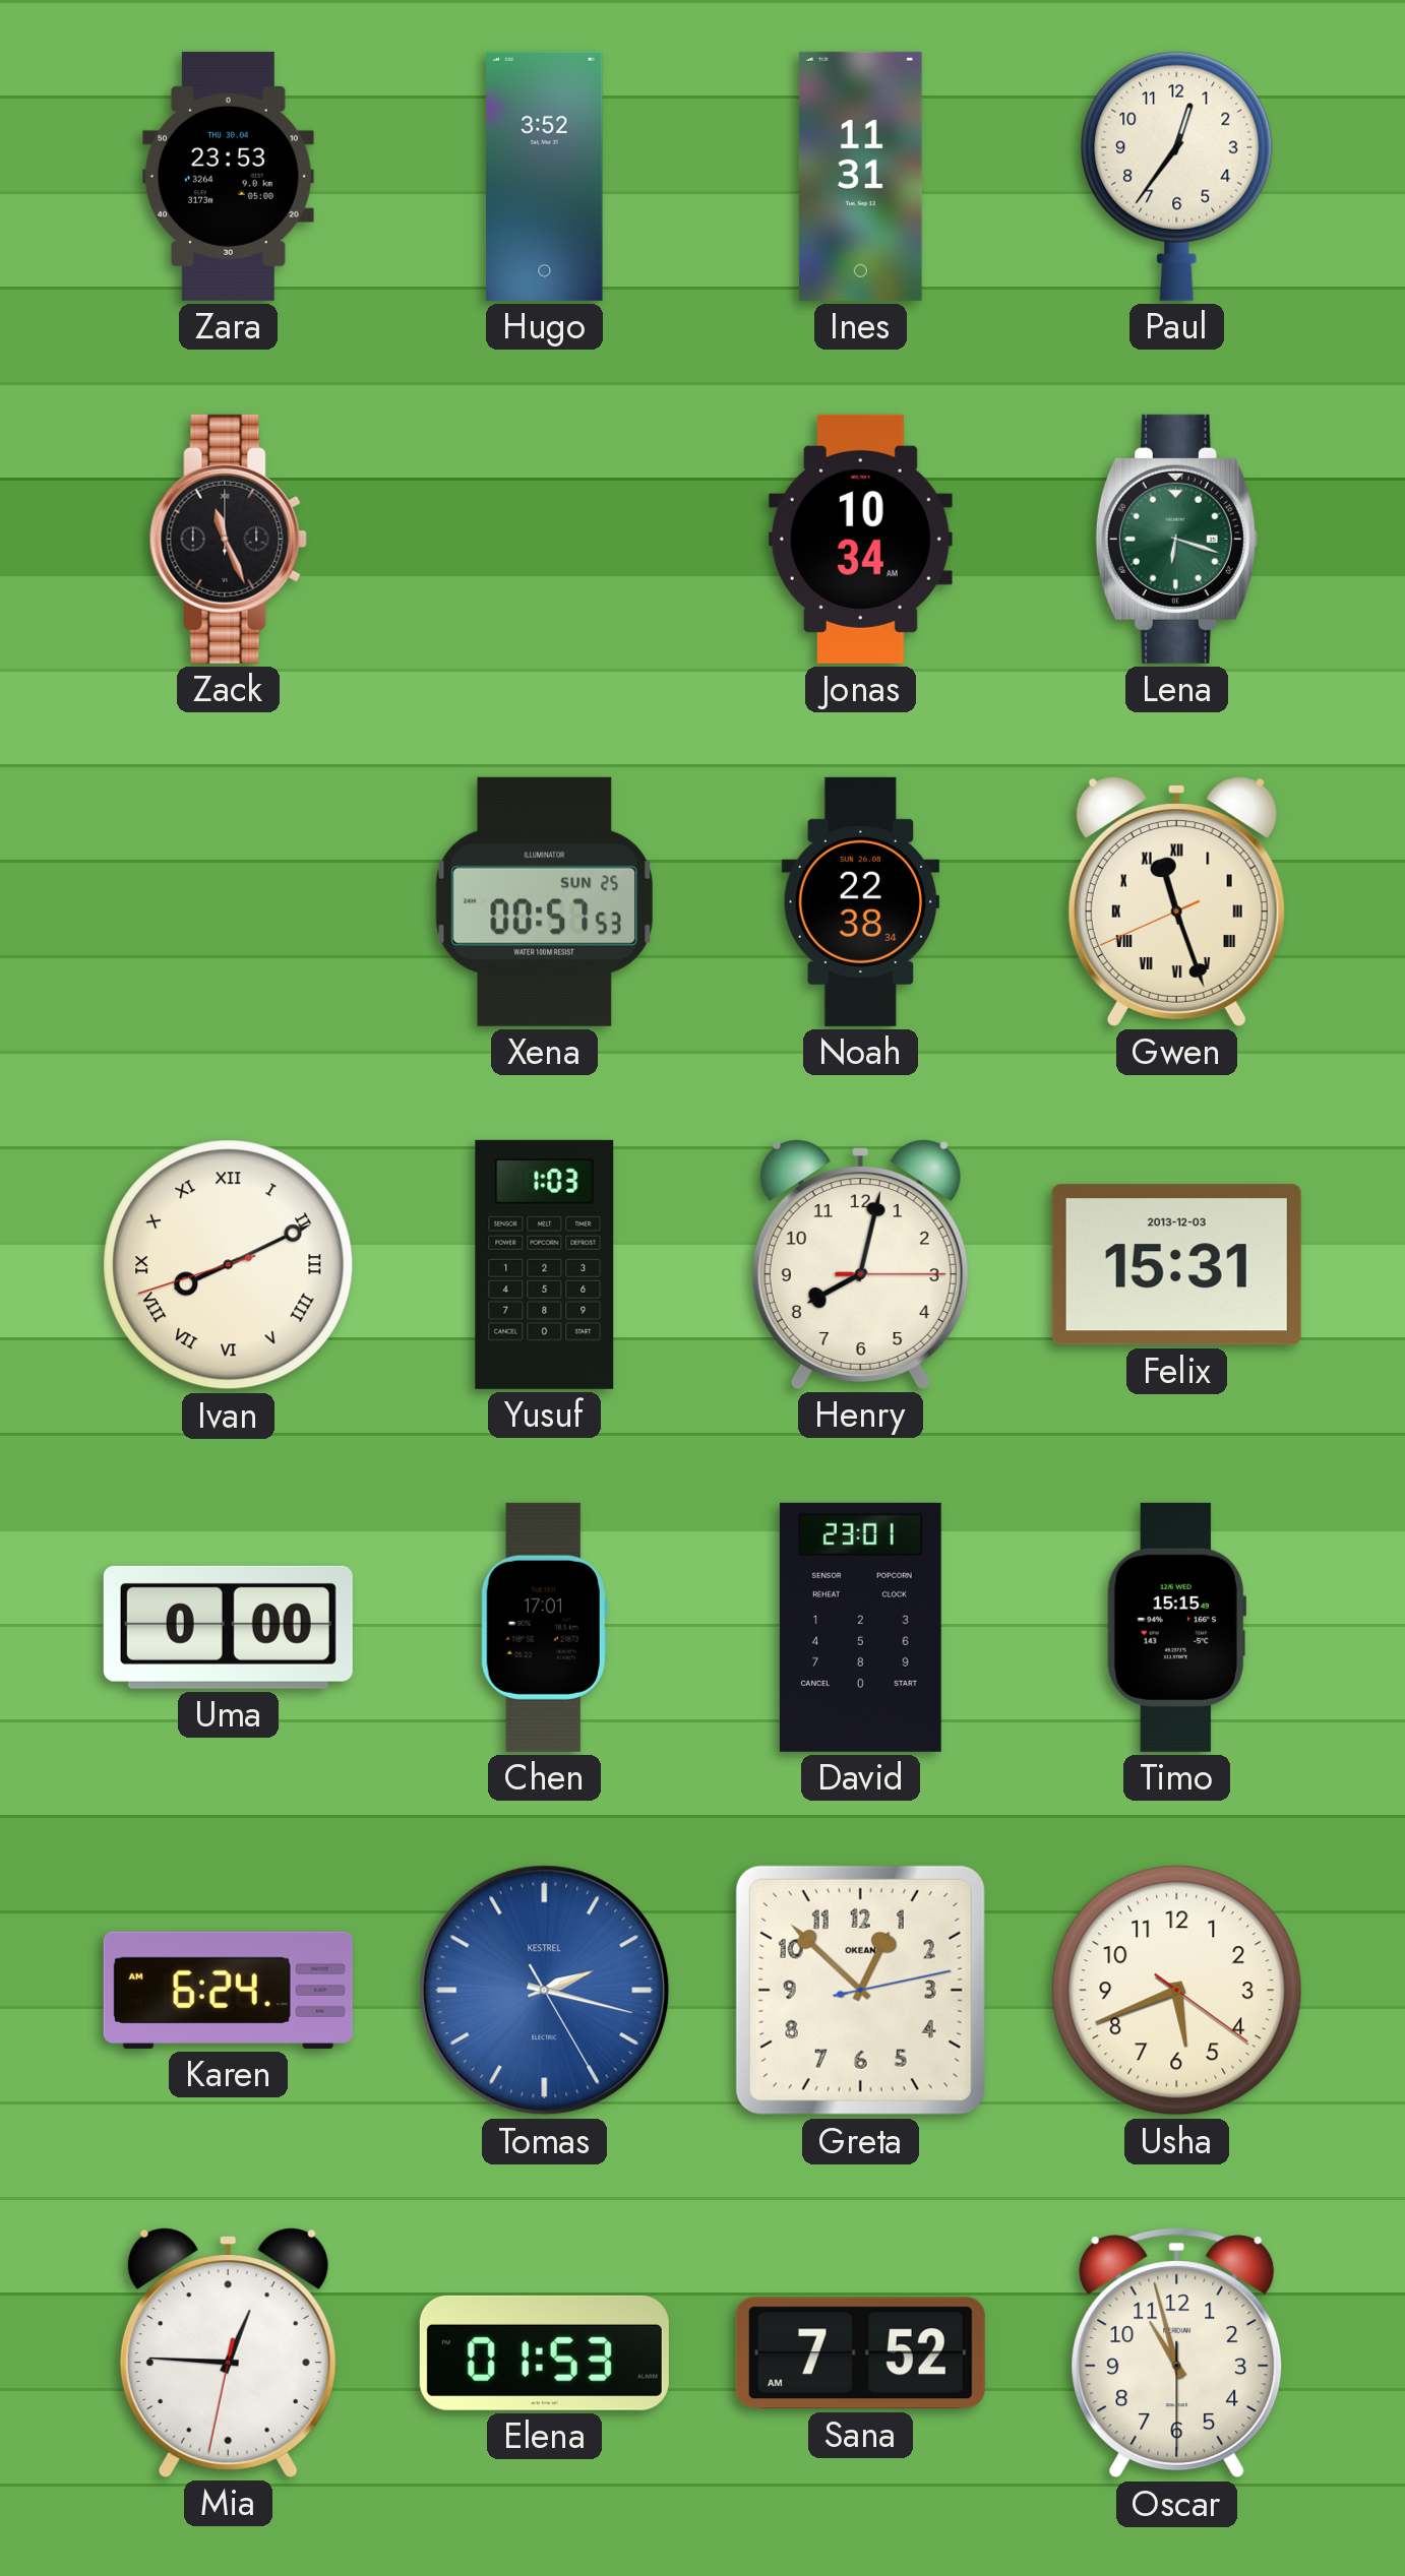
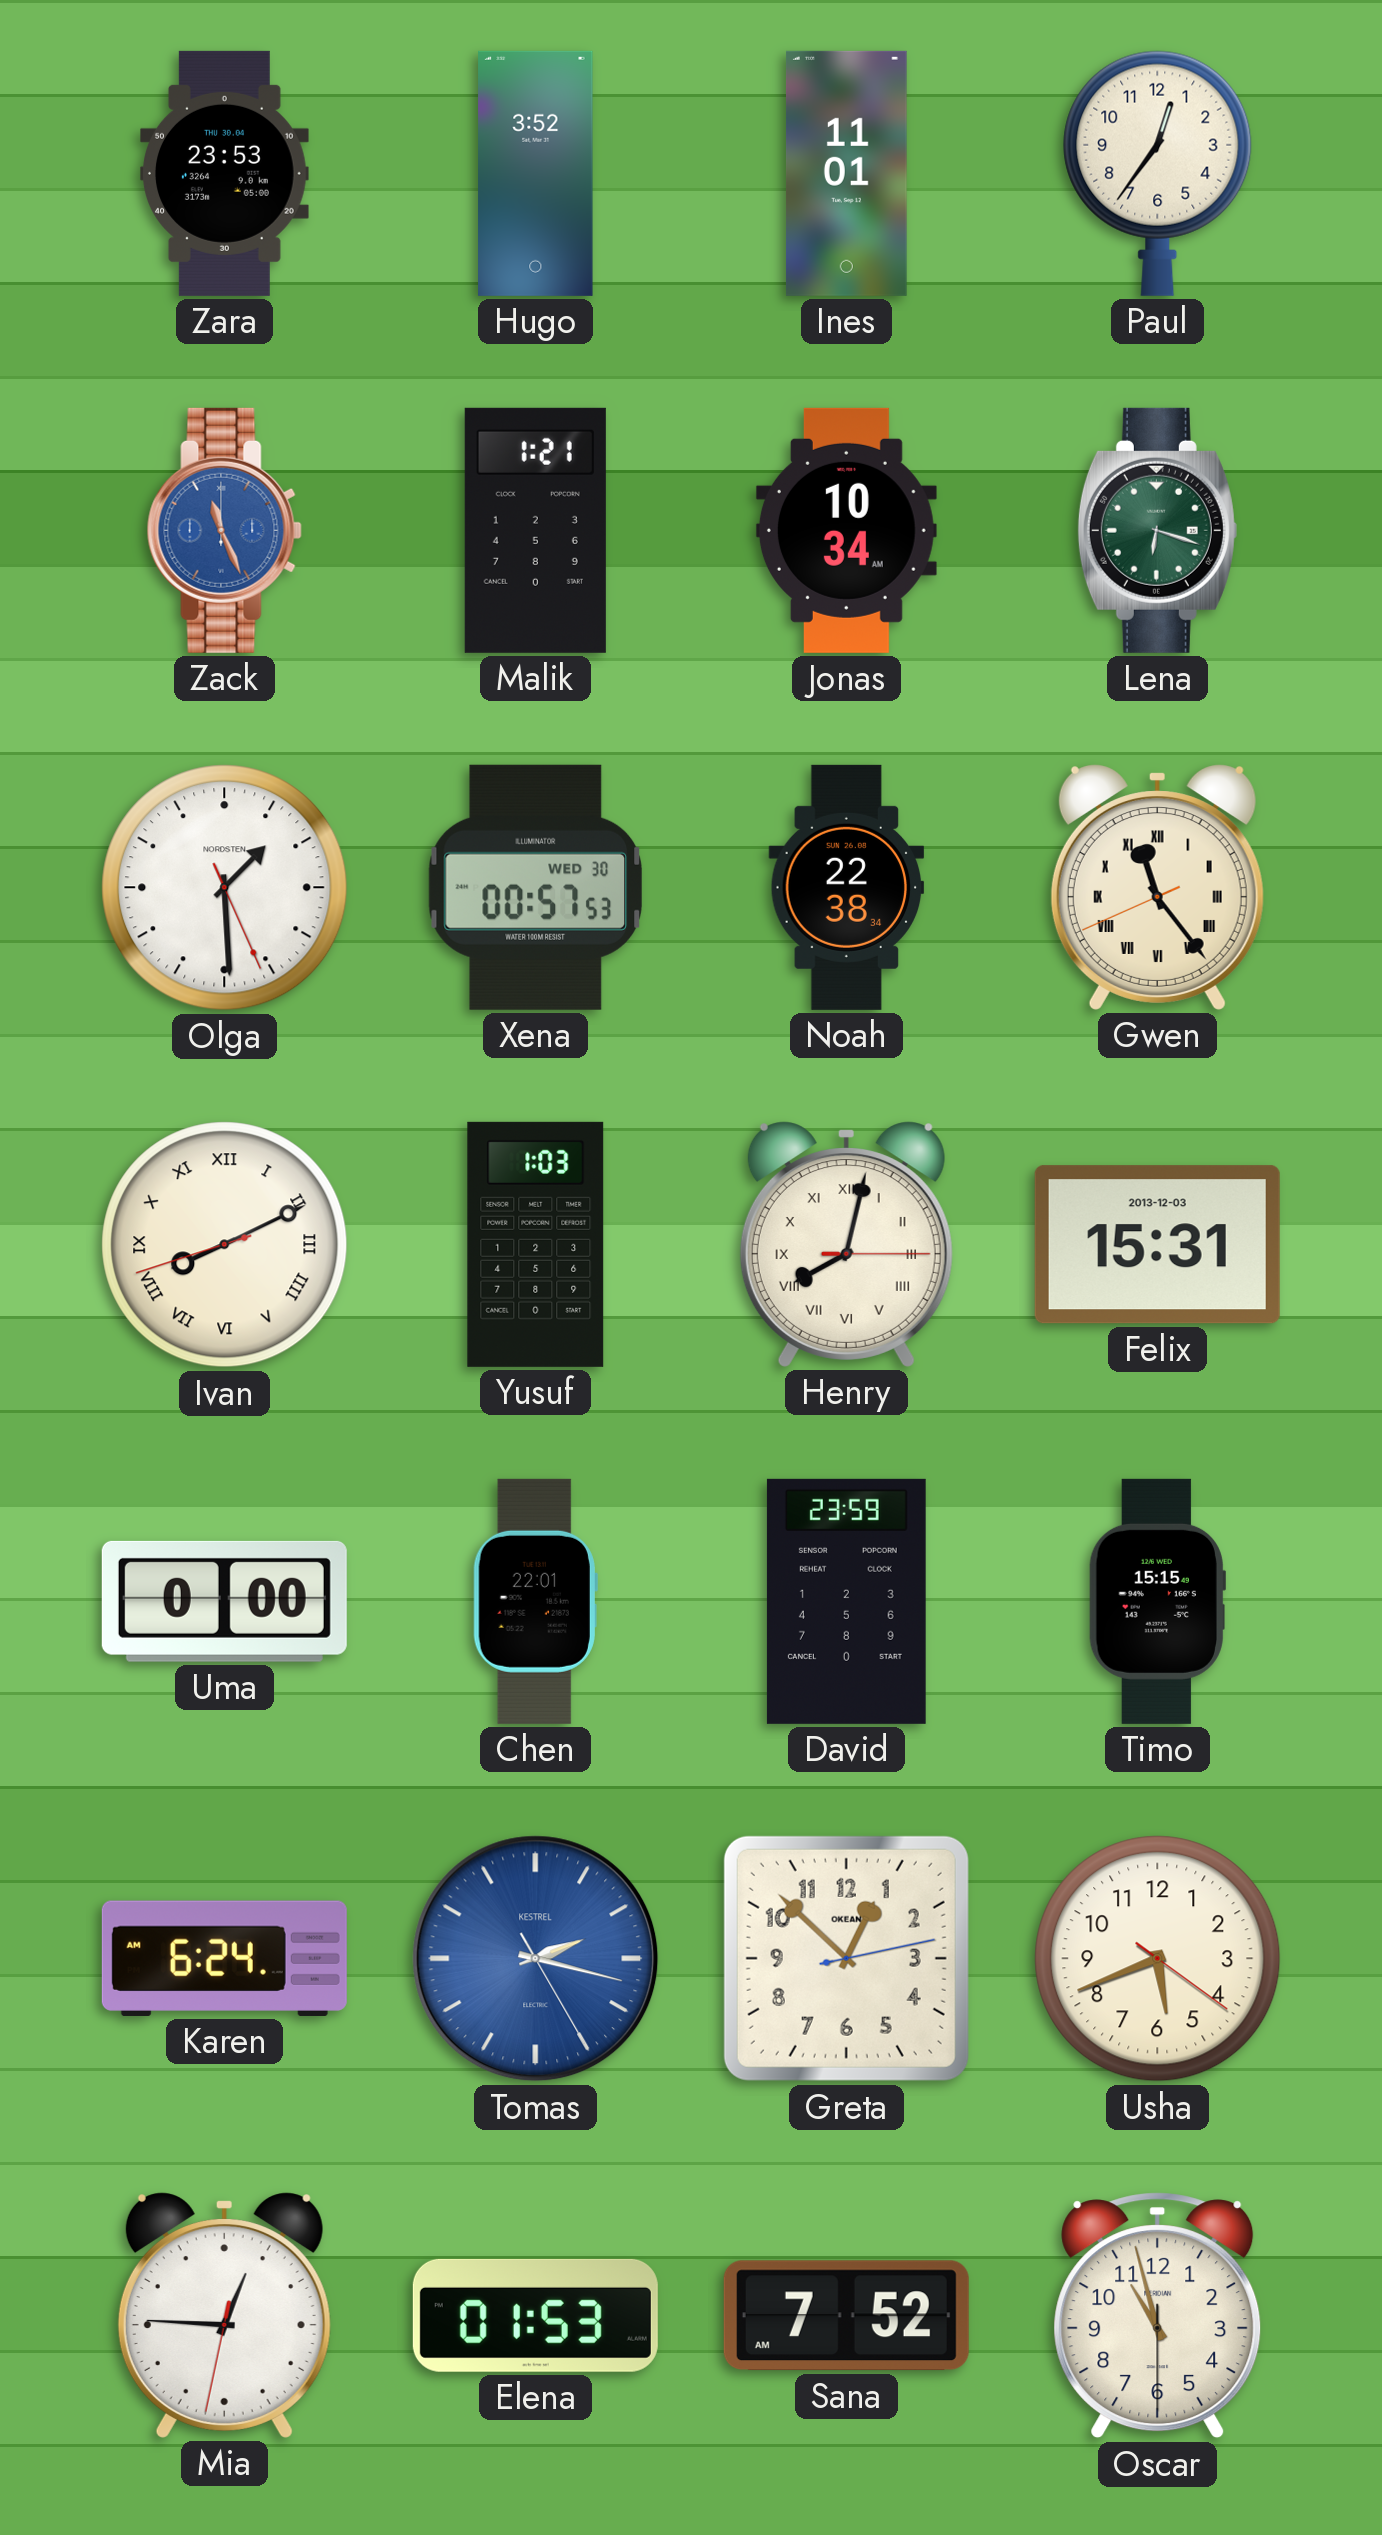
Ines: 11:31 -> 11:01 (846, 173)
Zack dial: black -> blue (224, 530)
Malik: none -> 1:21 (535, 530)
Olga: none -> 1:29 (225, 888)
Xena date: SUN 25 -> WED 30 (535, 887)
Gwen: 11:26 -> 11:23 (1157, 887)
Henry numerals: Arabic -> Roman (846, 1244)
Chen: 17:01 -> 22:01 (535, 1601)
David: 23:01 -> 23:59 (846, 1601)
